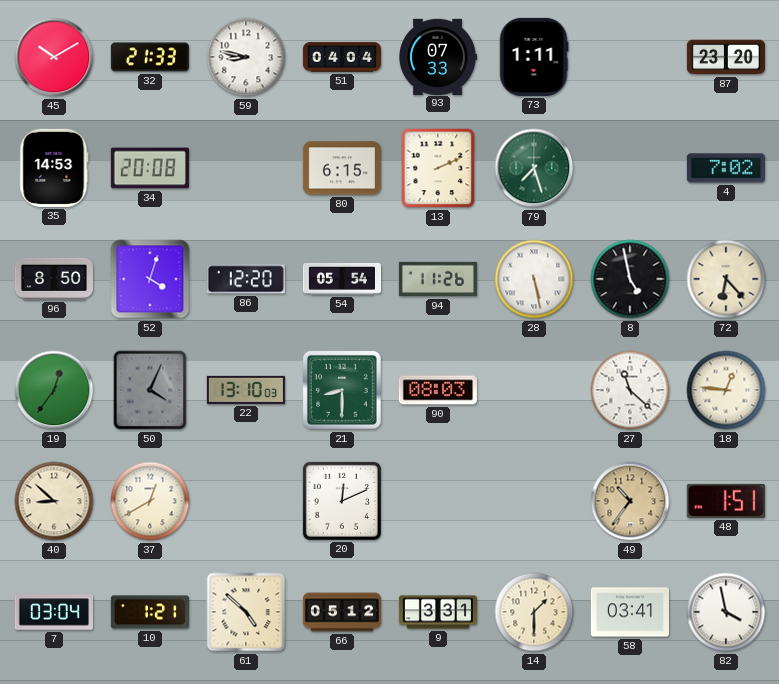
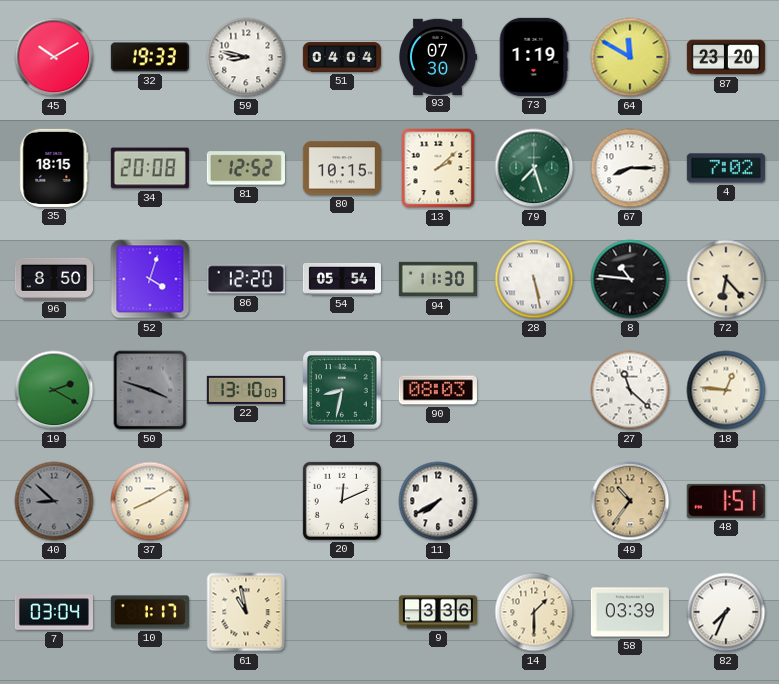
32: 21:33 -> 19:33 (150, 57)
93: 07:33 -> 07:30 (438, 56)
73: 1:11 -> 1:19 (534, 57)
64: none -> 11:50 (630, 57)
35: 14:53 -> 18:15 (54, 168)
81: none -> 12:52 (246, 168)
80: 6:15 -> 10:15 (342, 168)
13: 2:11 -> 2:08 (438, 168)
67: none -> 8:15 (630, 168)
94: 11:26 -> 11:30 (438, 279)
8: 4:58 -> 10:46 (630, 279)
19: 12:36 -> 2:20 (54, 390)
50: 4:04 -> 3:48 (150, 390)
21: 8:30 -> 8:32 (342, 390)
40 dial: cream -> grey (54, 501)
37: 12:40 -> 8:10 (150, 501)
11: none -> 7:40 (438, 501)
10: 1:21 -> 1:17 (150, 612)
61: 4:52 -> 10:58 (246, 612)
66: 05:12 -> none (342, 612)
9: 3:31 -> 3:36 (438, 612)
58: 03:41 -> 03:39 (630, 612)
82: 3:58 -> 7:34 (726, 612)
